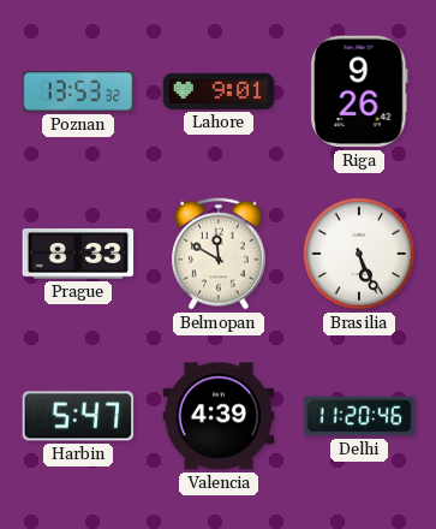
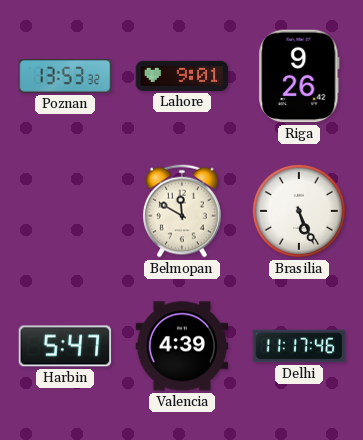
Prague: 8:33 -> none (78, 255)
Delhi: 11:20 -> 11:17 (299, 346)
